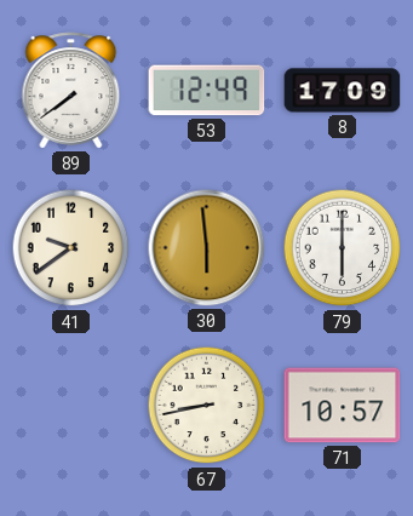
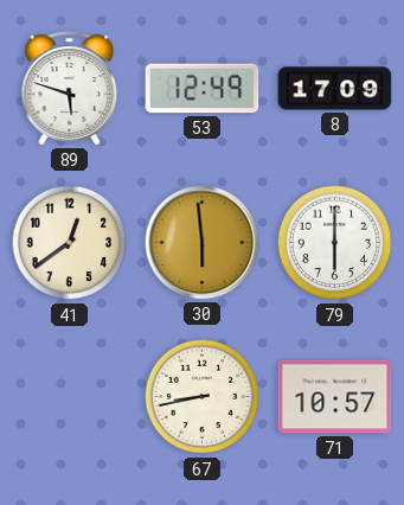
89: 7:39 -> 5:48 (70, 89)
41: 9:39 -> 12:39 (70, 243)
